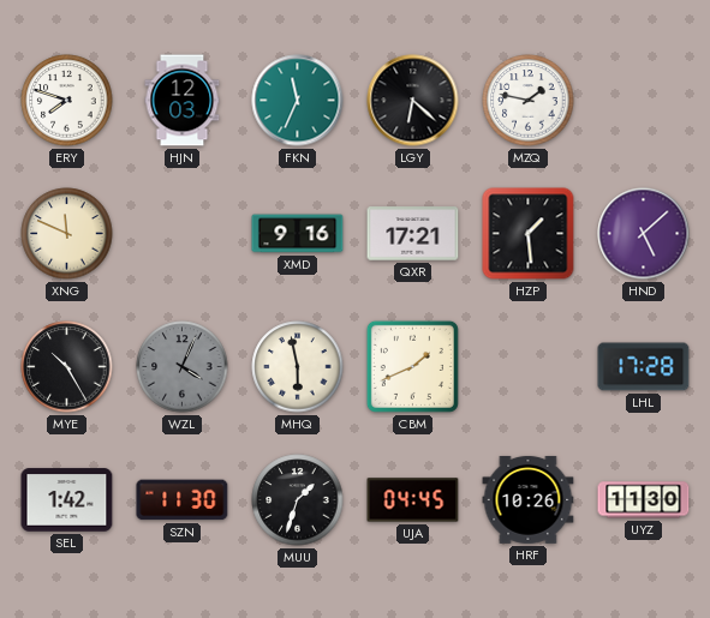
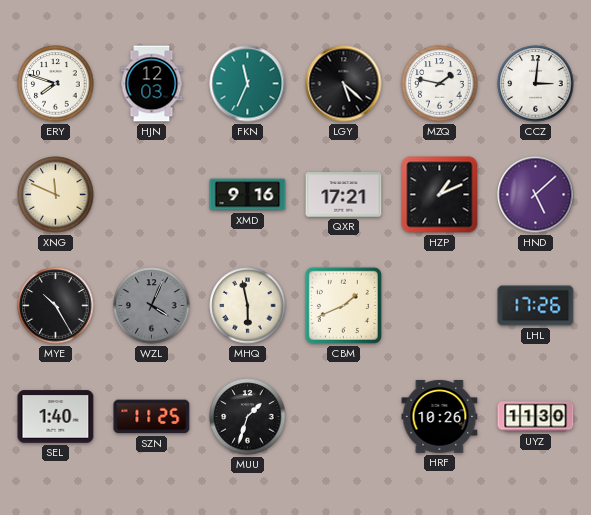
LGY: 6:22 -> 5:22 (344, 84)
CCZ: none -> 3:01 (536, 84)
HZP: 1:29 -> 1:11 (440, 195)
LHL: 17:28 -> 17:26 (536, 306)
SEL: 1:42 -> 1:40 (56, 417)
SZN: 11:30 -> 11:25 (152, 417)
UJA: 04:45 -> none (413, 500)
